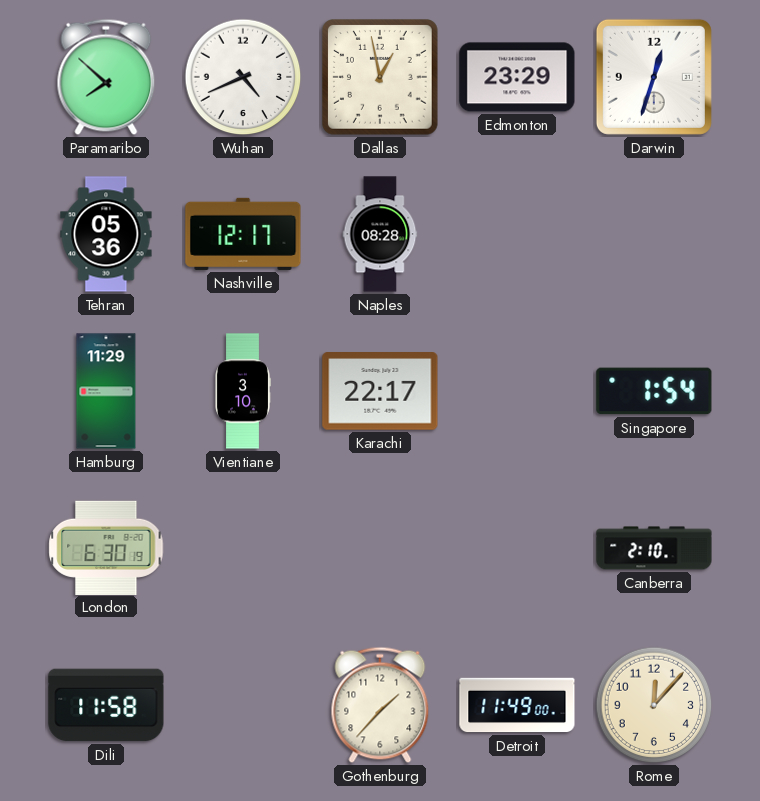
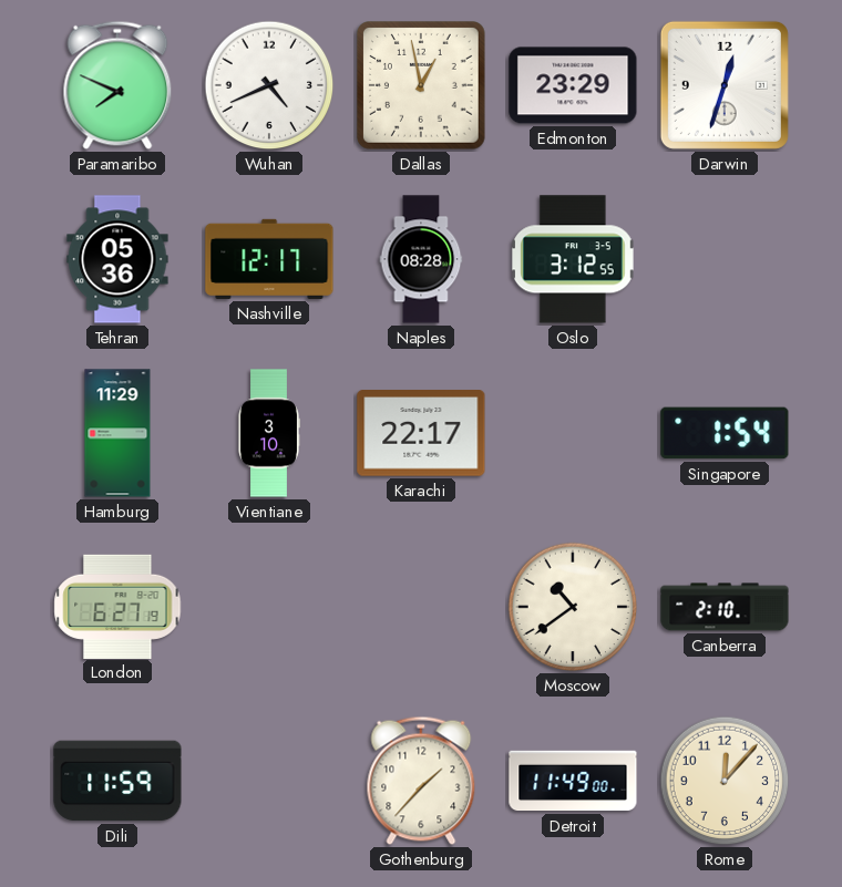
Paramaribo: 7:52 -> 7:49 (117, 85)
Oslo: none -> 3:12 (573, 259)
London: 6:30 -> 6:27 (117, 606)
Moscow: none -> 10:39 (573, 607)
Dili: 11:58 -> 11:59 (117, 781)
